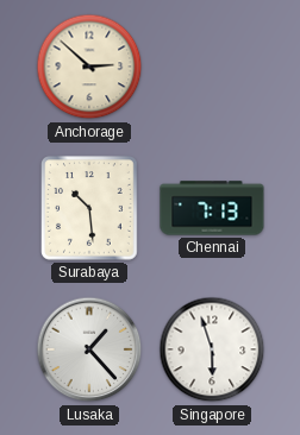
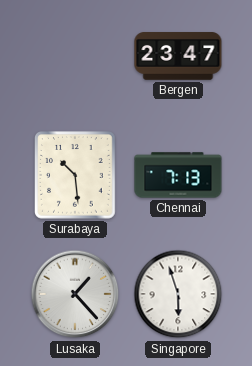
Anchorage: 2:52 -> none (89, 67)
Bergen: none -> 23:47 (178, 56)
